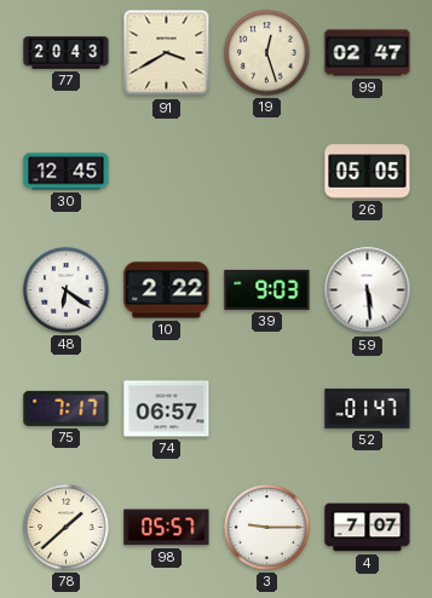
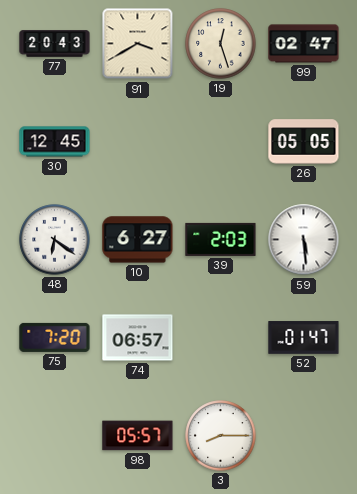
10: 2:22 -> 6:27 (138, 240)
39: 9:03 -> 2:03 (221, 239)
75: 7:17 -> 7:20 (55, 337)
78: 1:38 -> none (67, 528)
3: 9:15 -> 8:15 (221, 436)
4: 7:07 -> none (368, 528)
